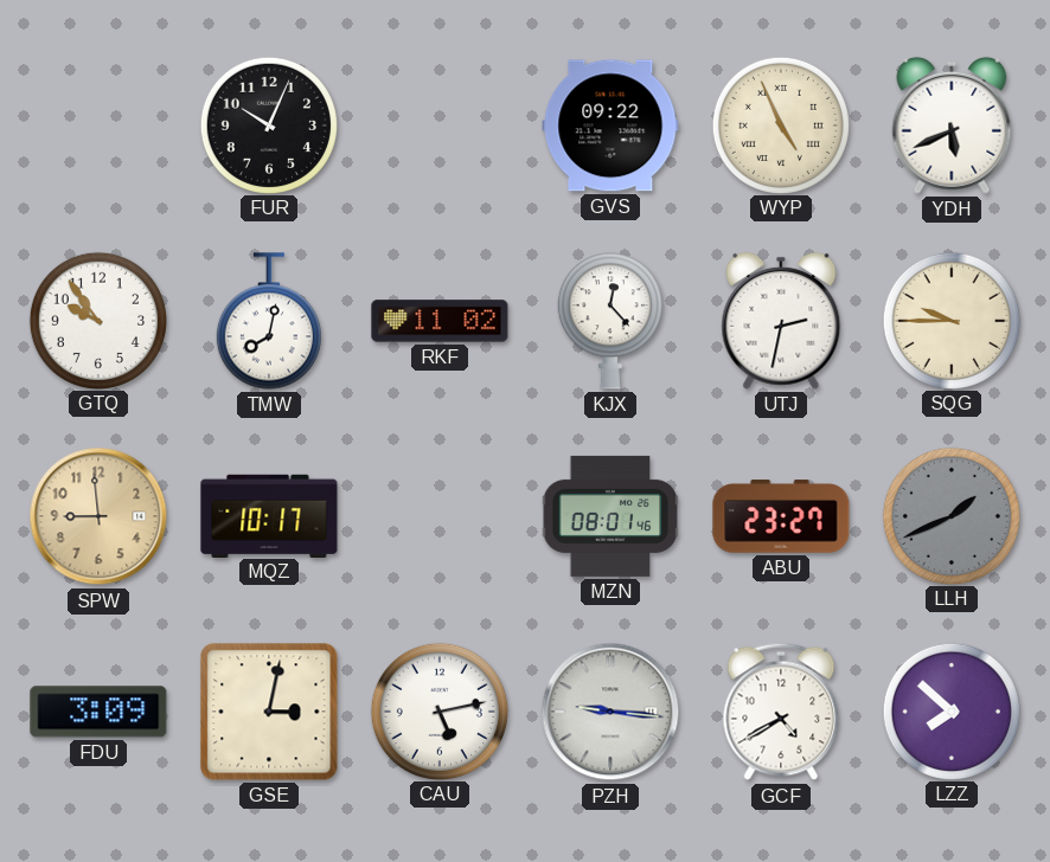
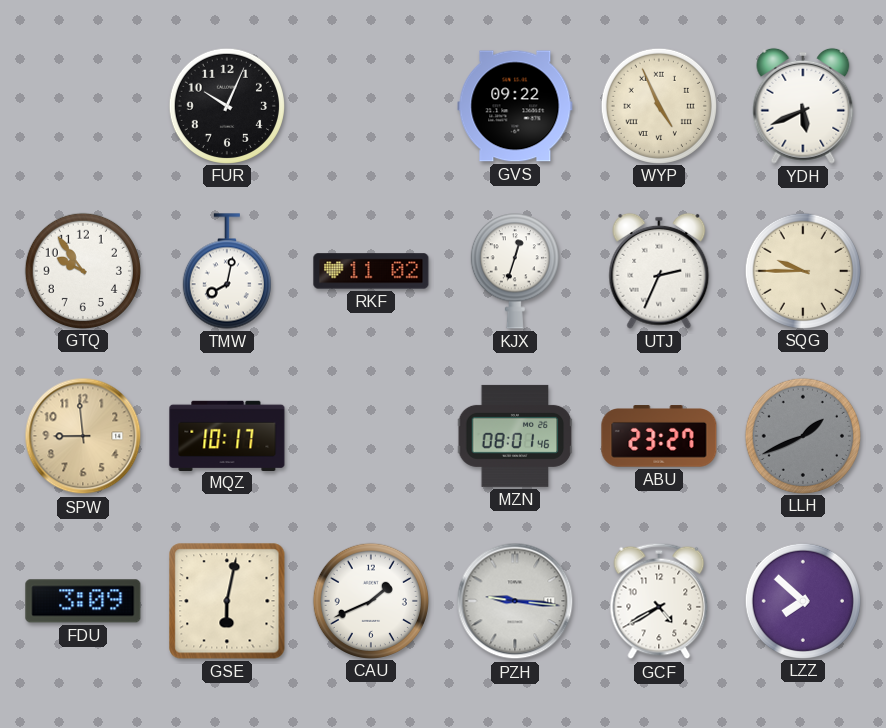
KJX: 12:23 -> 12:33 (515, 271)
UTJ: 2:32 -> 2:34 (659, 271)
GSE: 3:02 -> 6:02 (227, 601)
CAU: 5:13 -> 1:41 (370, 600)
